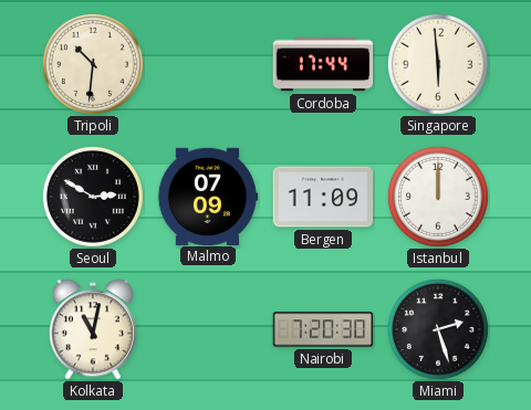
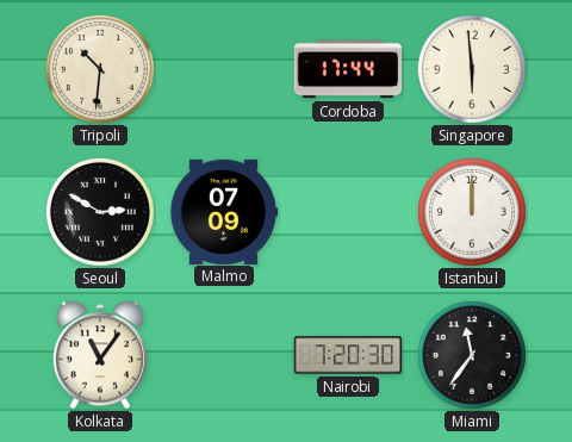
Bergen: 11:09 -> none (323, 197)
Kolkata: 11:02 -> 11:06 (100, 355)
Miami: 2:27 -> 11:36 (472, 355)
